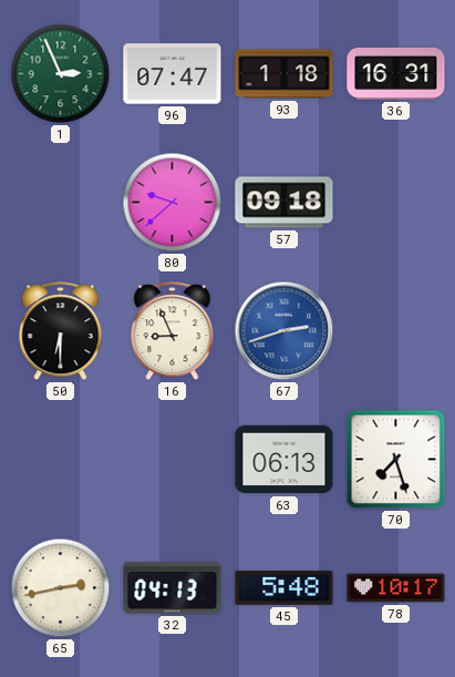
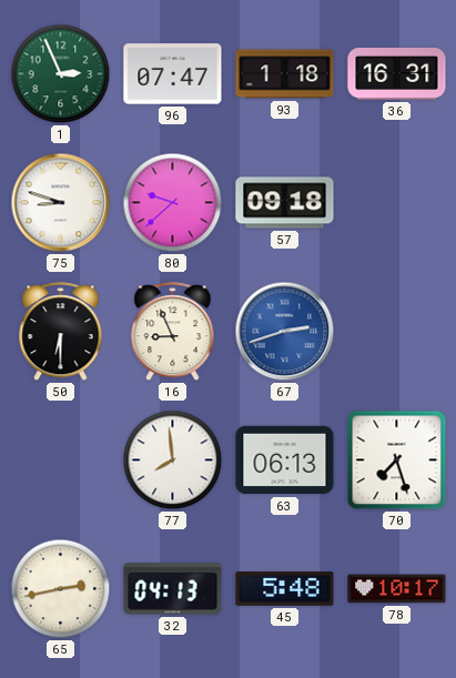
75: none -> 8:48 (61, 203)
77: none -> 7:59 (173, 461)
